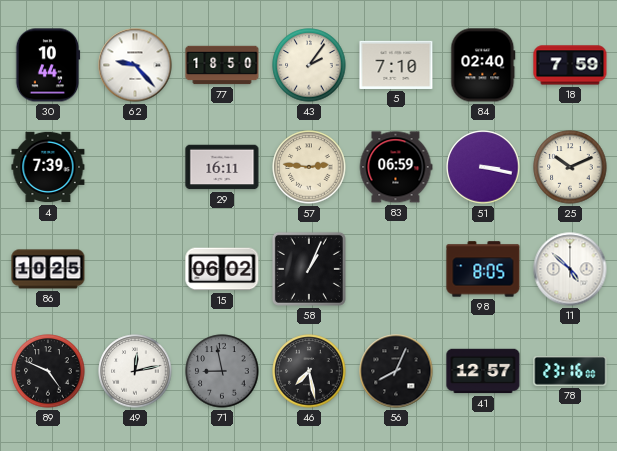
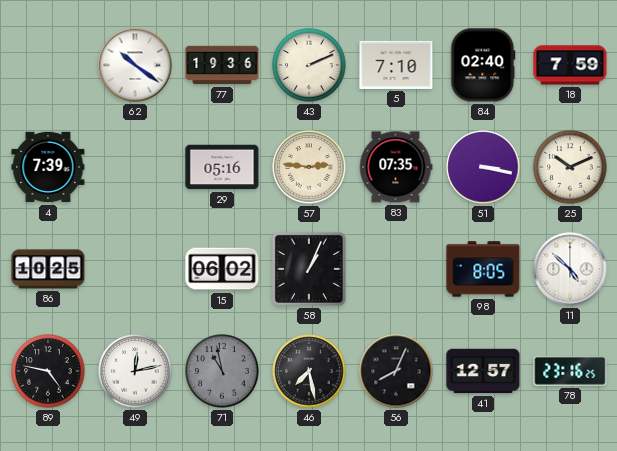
30: 10:44 -> none (48, 65)
62: 9:23 -> 10:21 (135, 65)
77: 18:50 -> 19:36 (222, 65)
43: 2:06 -> 2:11 (309, 65)
29: 16:11 -> 05:16 (222, 167)
83: 06:59 -> 07:35 (396, 167)
89: 4:49 -> 4:47 (48, 371)
71: 8:58 -> 10:58 (222, 371)
78: 23:16:00 -> 23:16:25 (570, 372)
